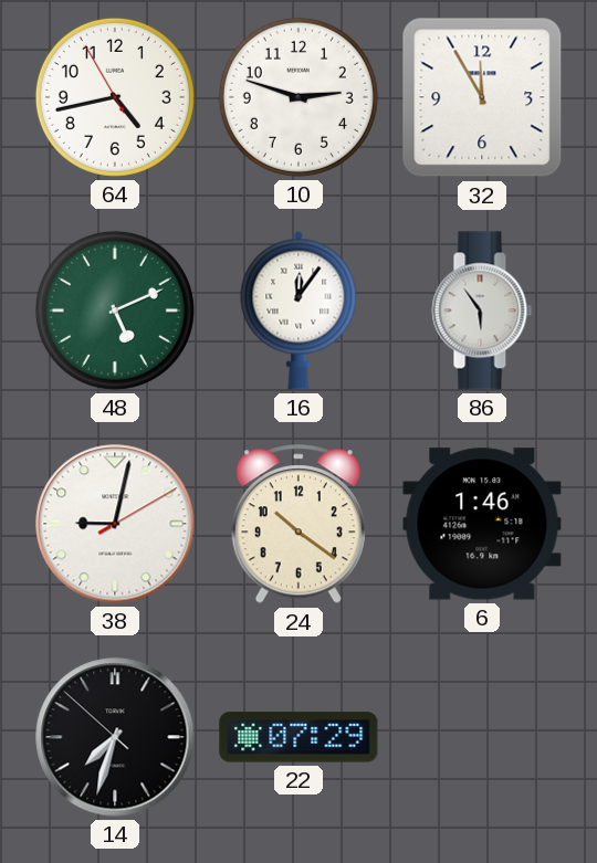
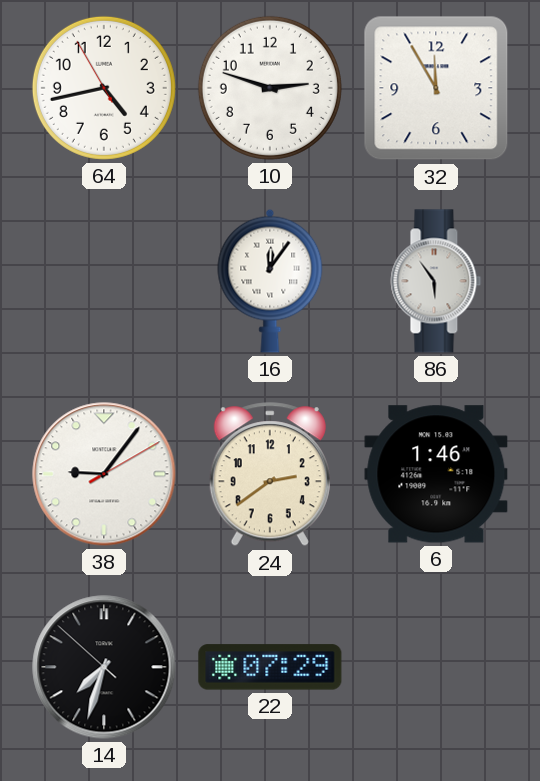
48: 5:11 -> none (115, 311)
38: 9:02 -> 9:06 (104, 474)
24: 10:21 -> 2:39 (270, 475)
